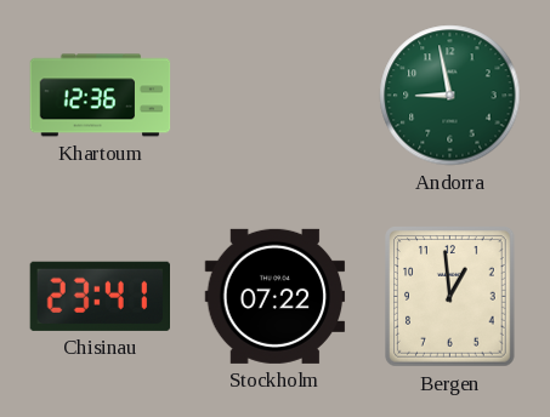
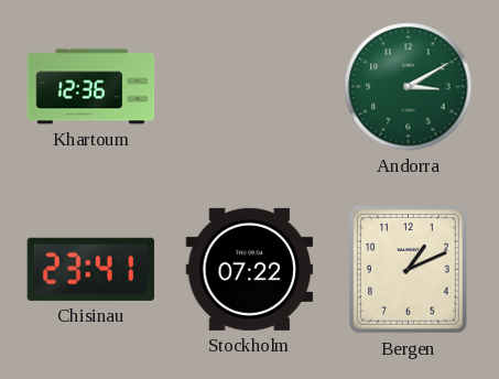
Andorra: 8:58 -> 3:10 (409, 87)
Bergen: 12:59 -> 1:11 (409, 270)
